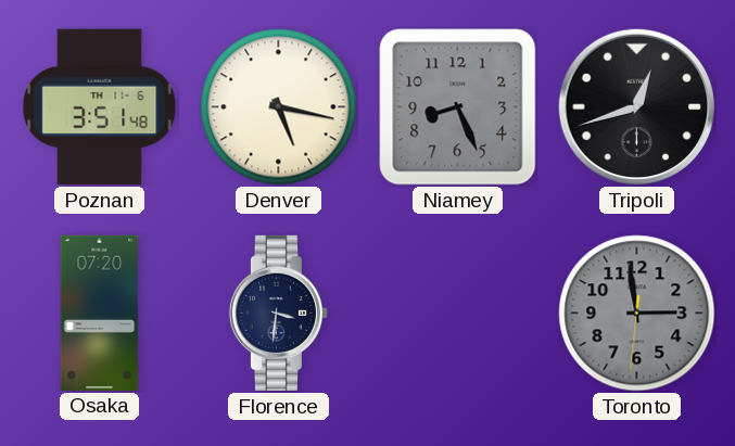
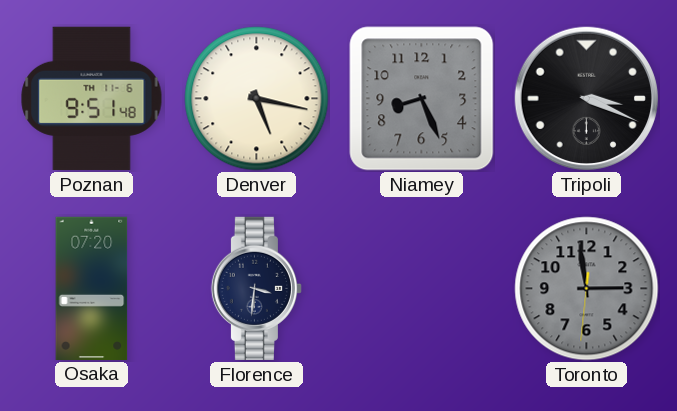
Poznan: 3:51 -> 9:51 (92, 98)
Tripoli: 12:42 -> 3:19 (587, 99)
